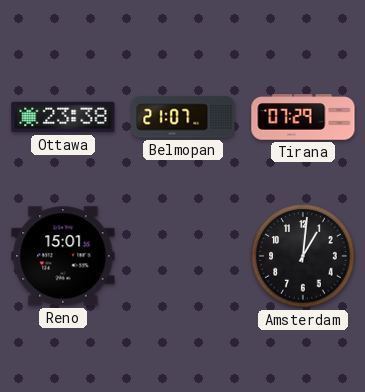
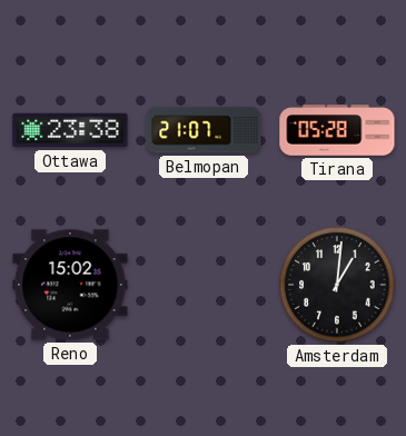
Tirana: 07:29 -> 05:28 (337, 130)
Reno: 15:01 -> 15:02 (70, 285)
